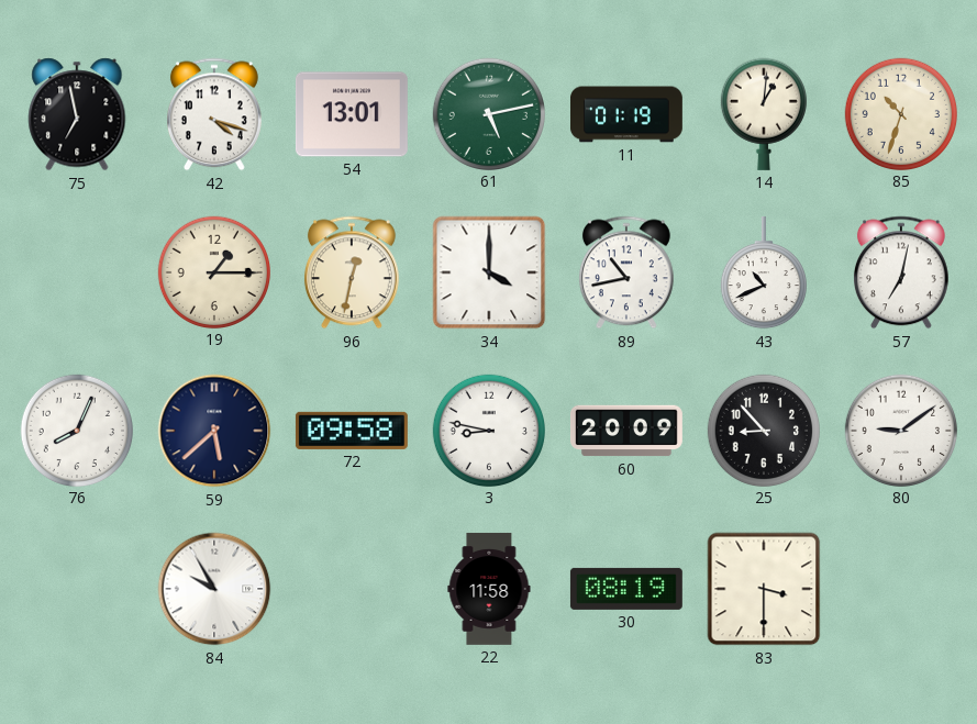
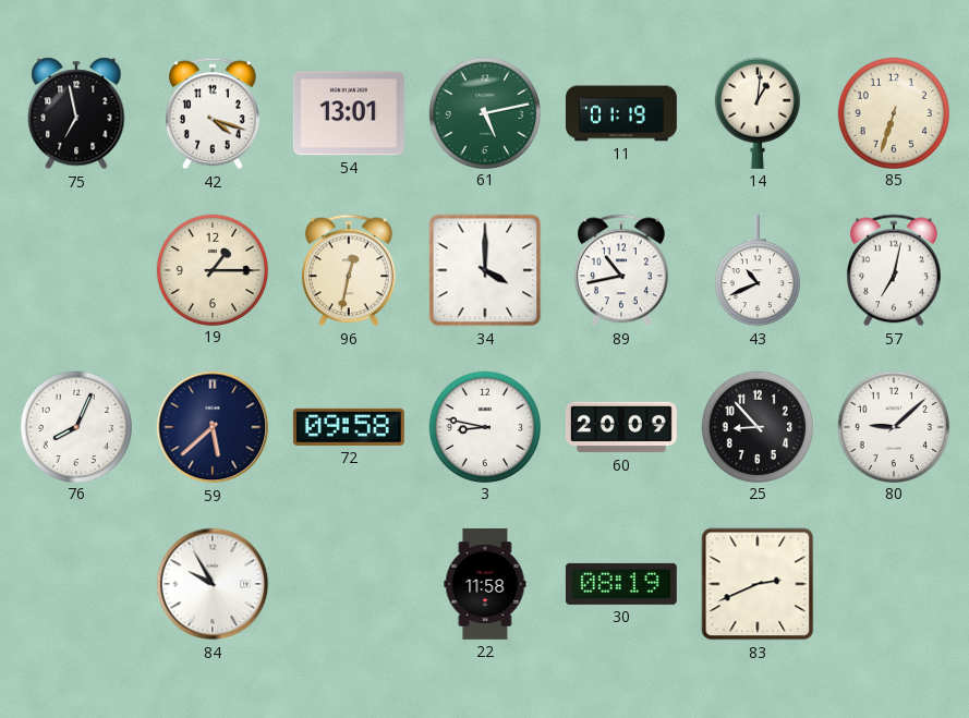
85: 10:33 -> 6:33 (893, 112)
80: 9:09 -> 9:08 (893, 426)
83: 3:30 -> 2:41 (758, 584)
